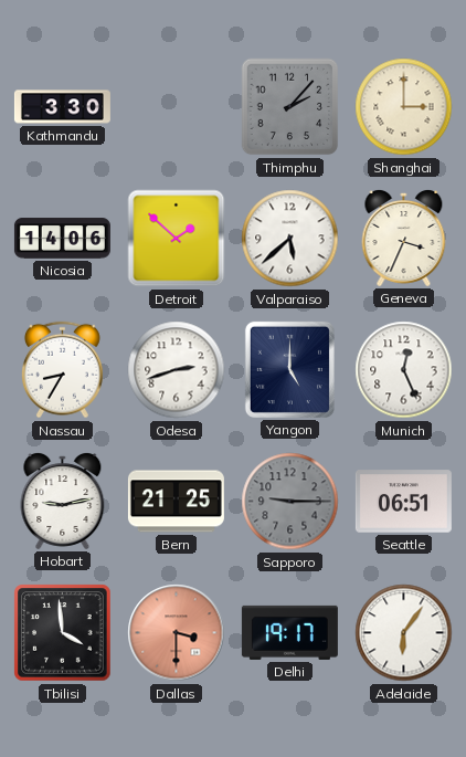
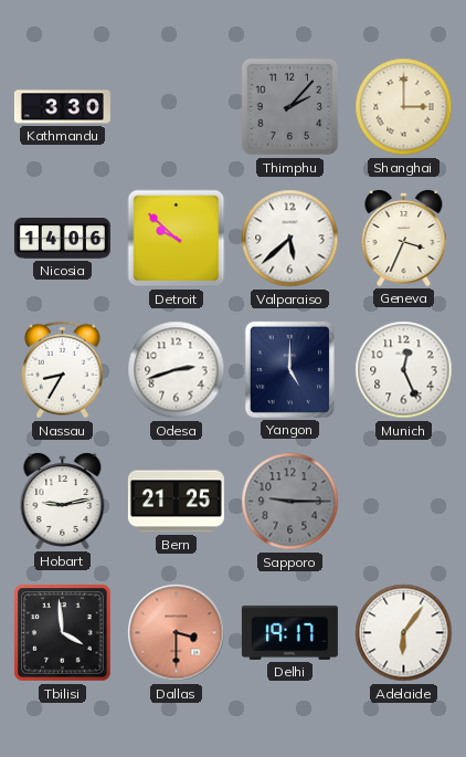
Detroit: 1:52 -> 9:52 (177, 239)
Seattle: 06:51 -> none (403, 502)
